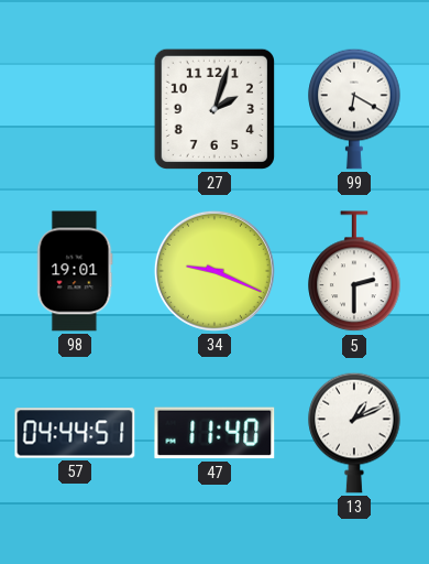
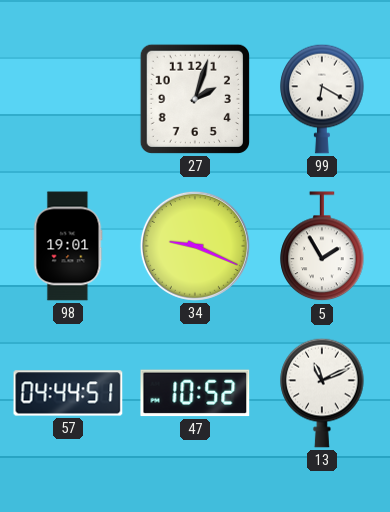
5: 2:30 -> 1:55 (322, 247)
47: 11:40 -> 10:52 (195, 393)
13: 1:11 -> 11:11 (322, 393)
